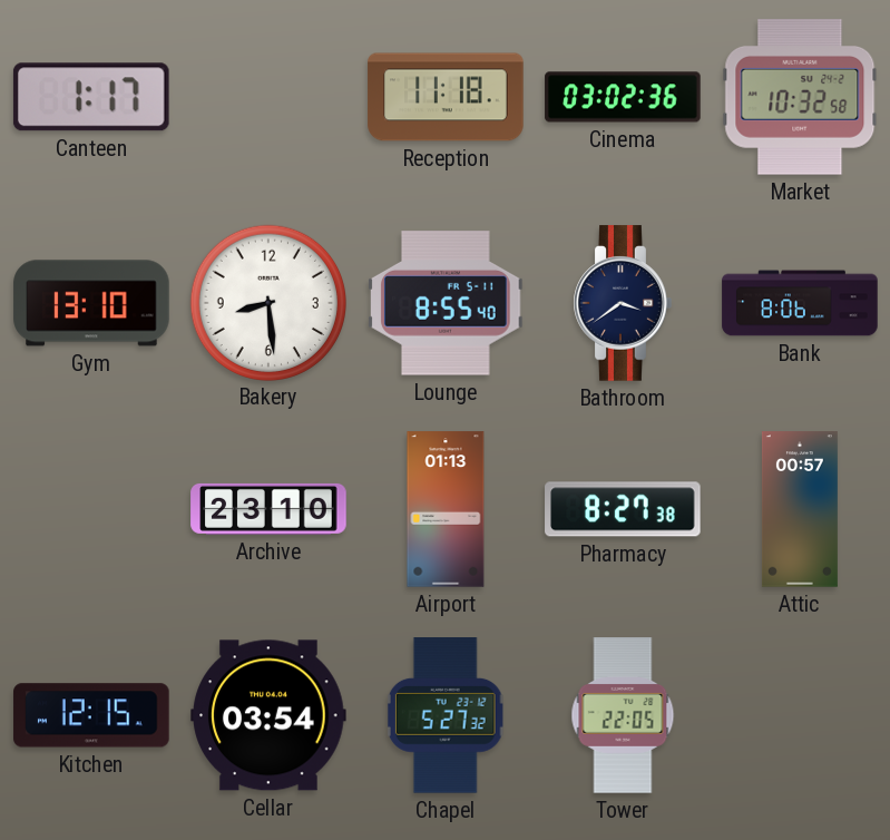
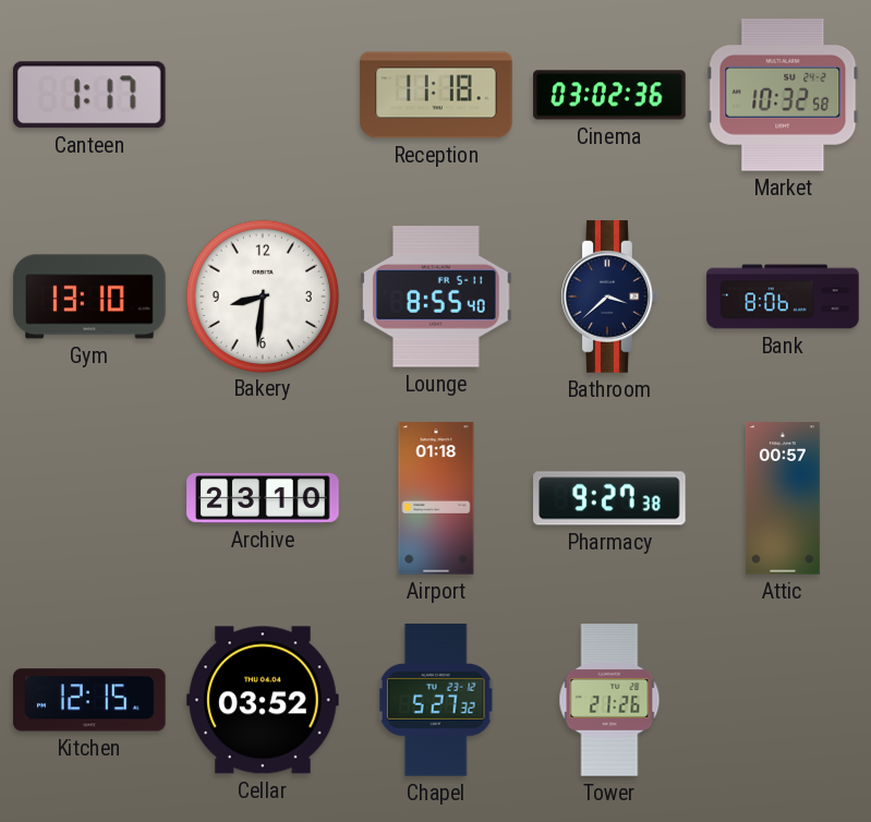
Bakery: 8:29 -> 8:31 (262, 295)
Bathroom: 3:39 -> 3:38 (609, 297)
Airport: 01:13 -> 01:18 (436, 498)
Pharmacy: 8:27 -> 9:27 (609, 498)
Cellar: 03:54 -> 03:52 (263, 700)
Tower: 22:05 -> 21:26 (609, 700)
